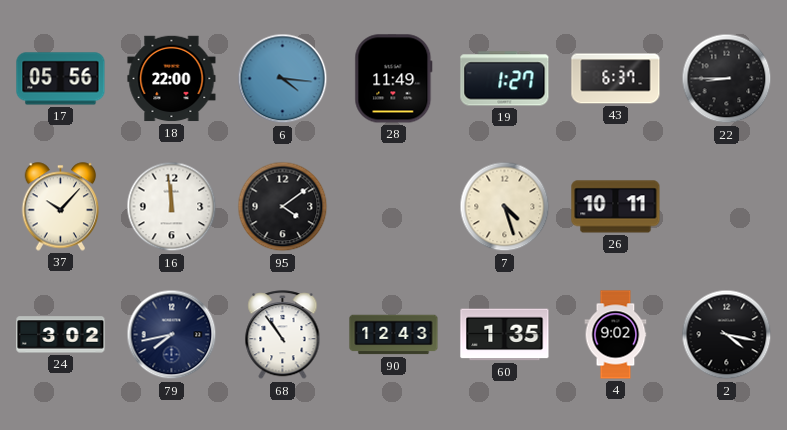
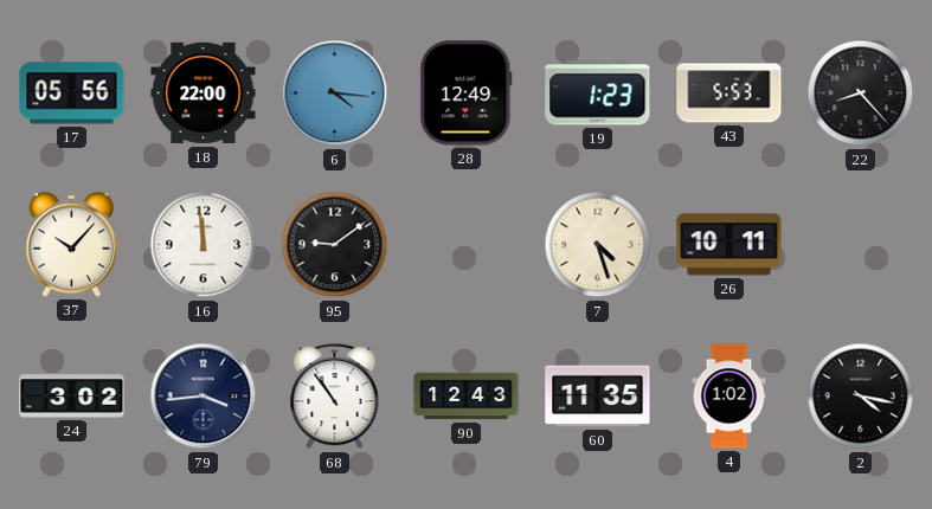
28: 11:49 -> 12:49 (467, 94)
19: 1:27 -> 1:23 (598, 94)
43: 6:37 -> 5:53 (729, 94)
22: 8:45 -> 8:23 (861, 94)
95: 4:09 -> 9:09 (335, 245)
79: 7:43 -> 3:44 (204, 397)
60: 1:35 -> 11:35 (598, 397)
4: 9:02 -> 1:02 (729, 397)
